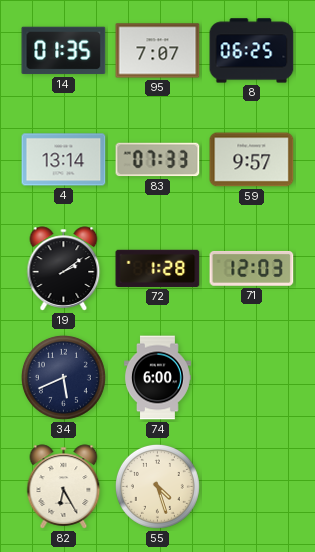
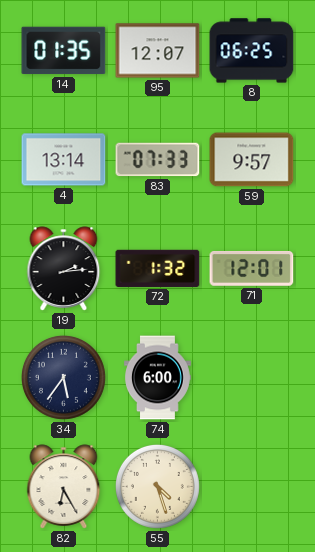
95: 7:07 -> 12:07 (158, 51)
19: 2:09 -> 2:14 (64, 269)
72: 1:28 -> 1:32 (158, 268)
71: 12:03 -> 12:01 (252, 269)
34: 5:41 -> 5:36 (63, 377)
